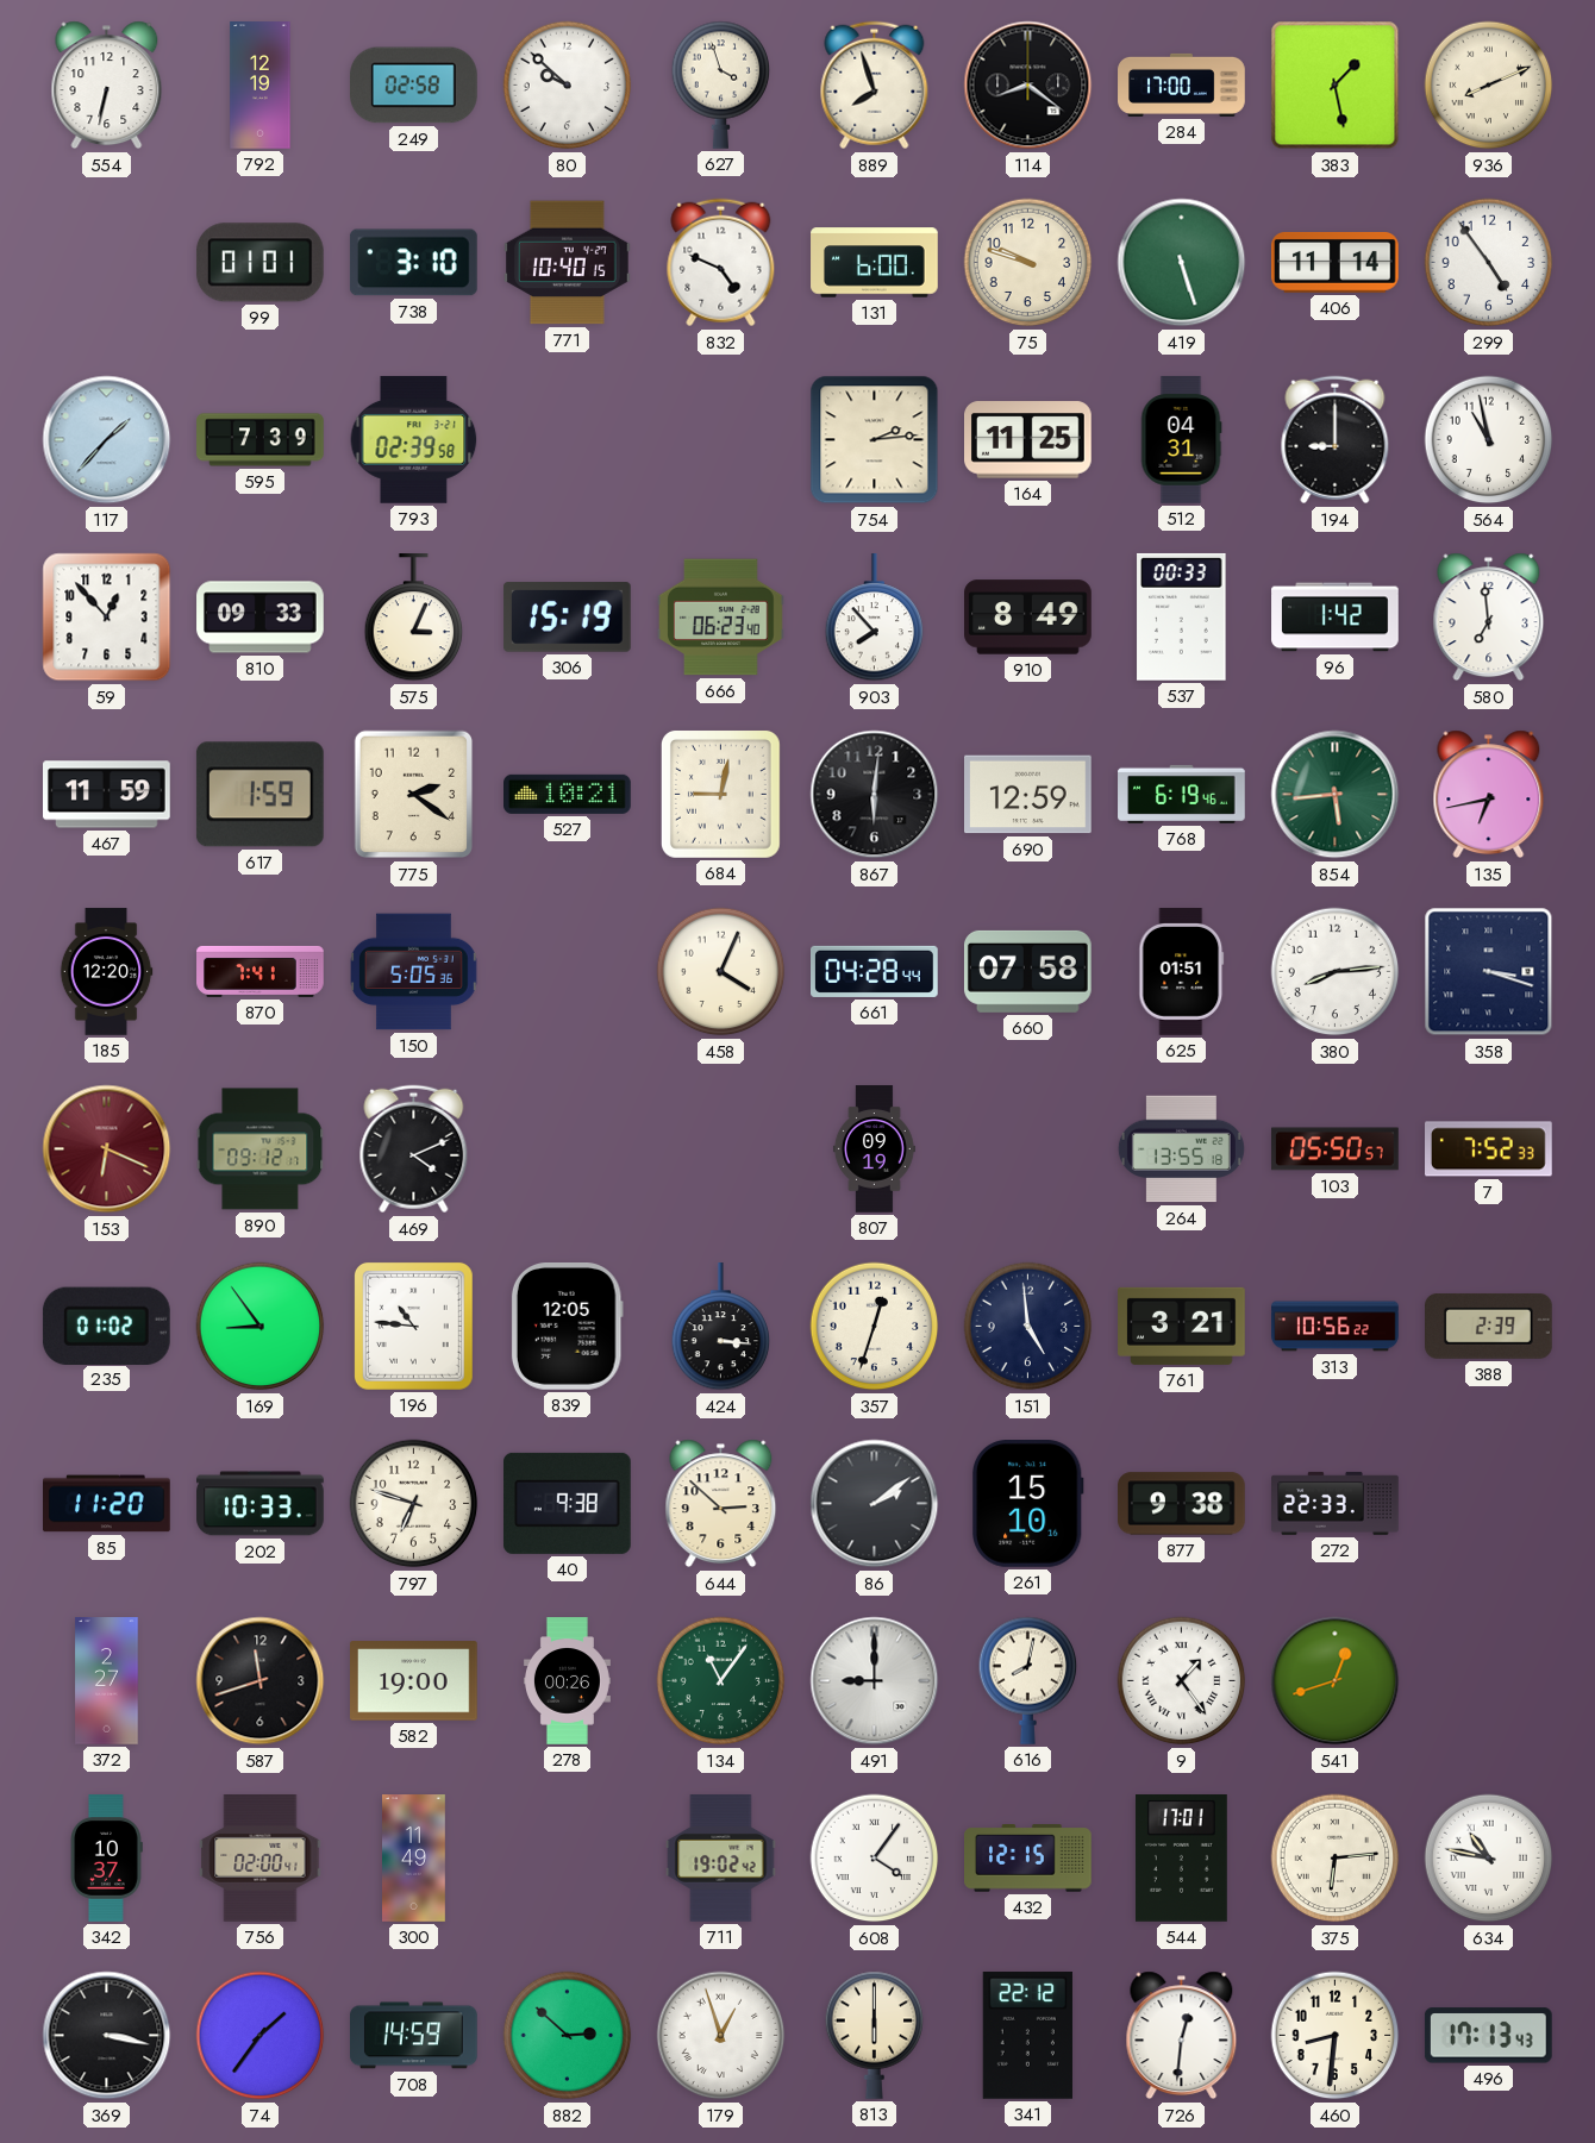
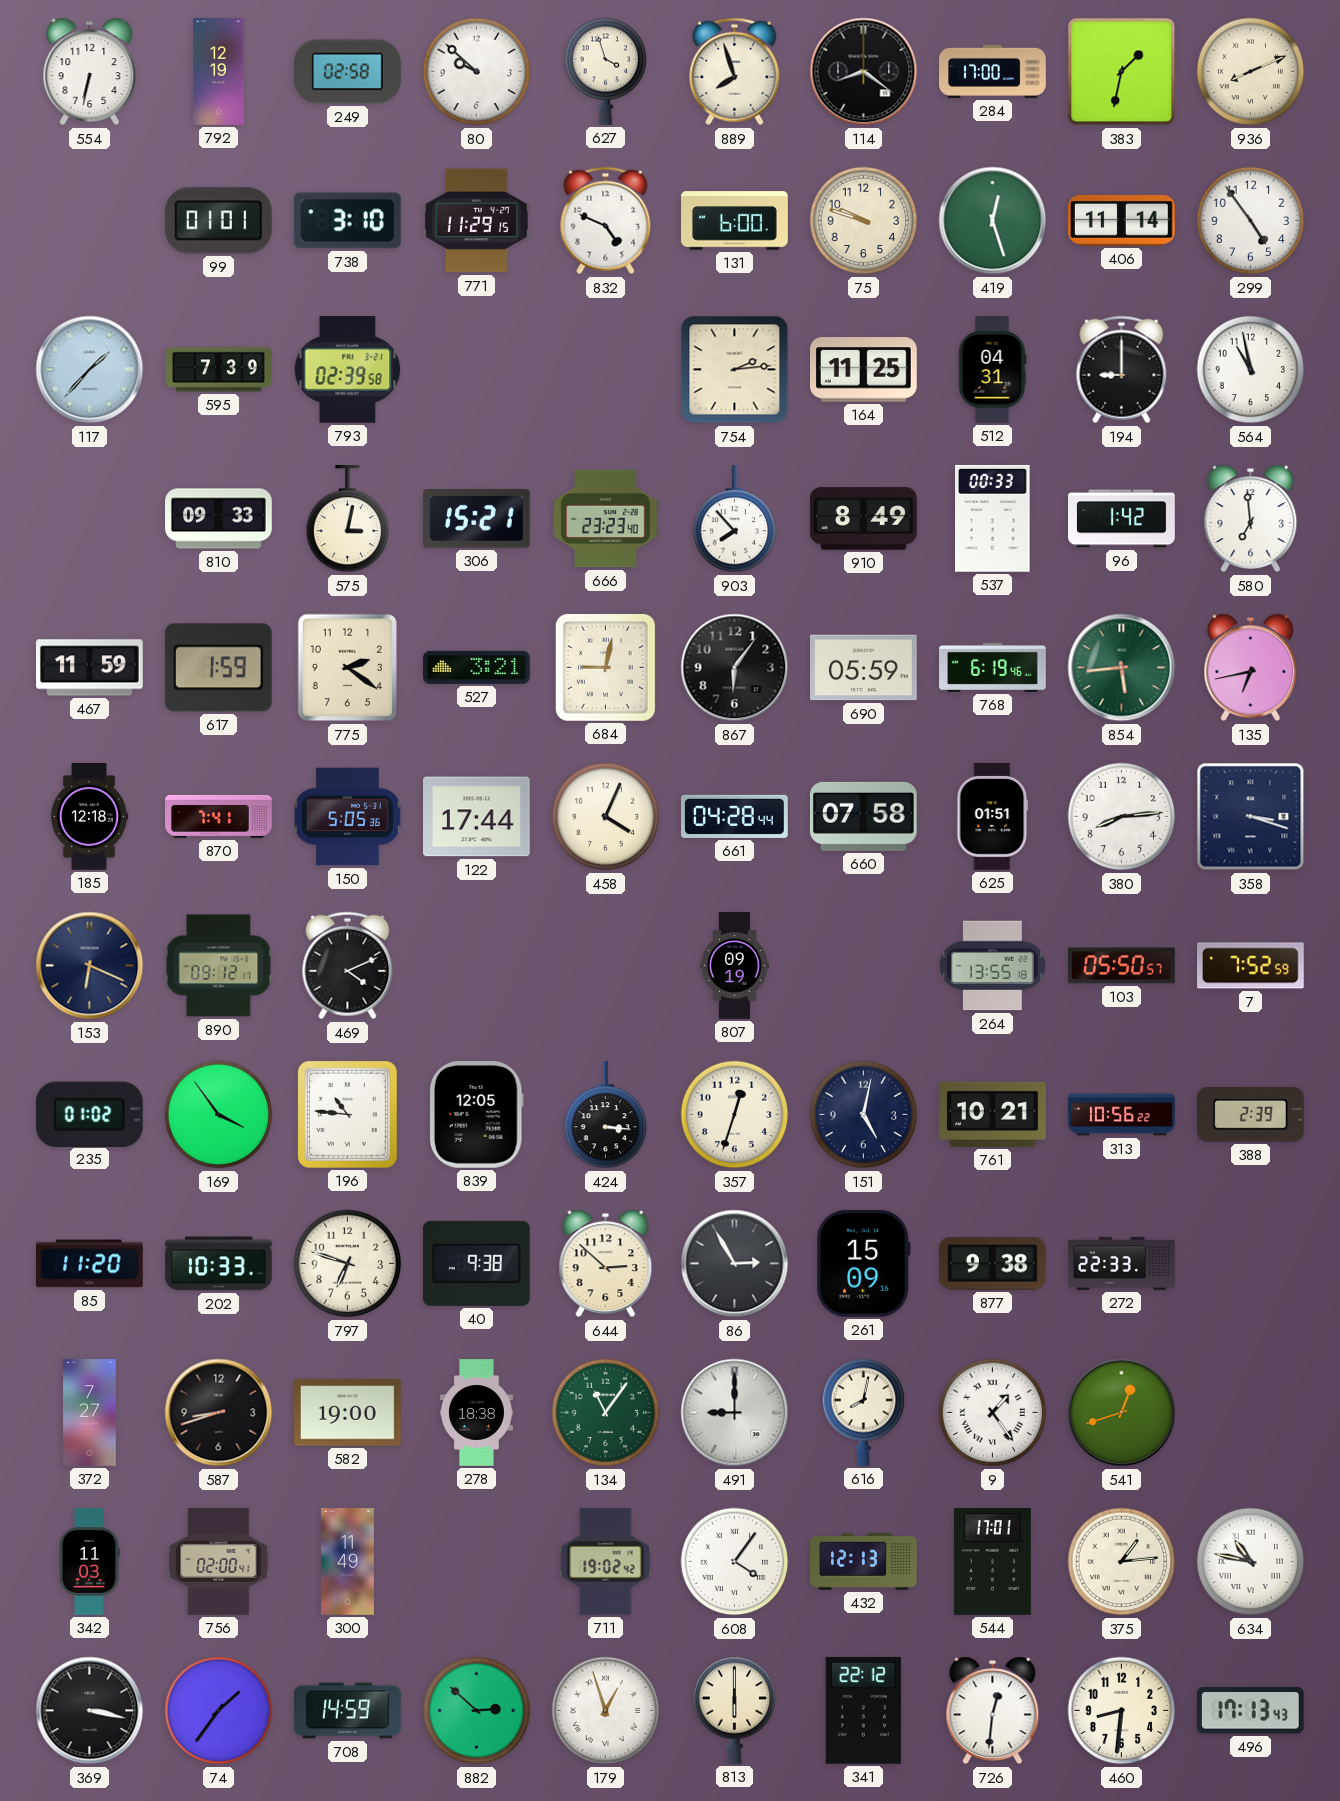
383: 1:28 -> 1:32 (1122, 72)
771: 10:40 -> 11:29 (477, 221)
419: 5:27 -> 12:27 (993, 221)
59: 12:53 -> none (107, 618)
575: 3:04 -> 3:02 (348, 520)
306: 15:19 -> 15:21 (477, 519)
666: 06:23 -> 23:23 (606, 519)
527: 10:21 -> 3:21 (477, 667)
867: 6:01 -> 6:06 (735, 668)
690: 12:59 -> 05:59 (864, 668)
185: 12:20 -> 12:18 (89, 817)
122: none -> 17:44 (477, 817)
153 dial: burgundy -> navy (90, 966)
7: 7:52:33 -> 7:52:59 (1251, 966)
169: 8:54 -> 3:54 (219, 1115)
151: 4:59 -> 5:02 (864, 1115)
761: 3:21 -> 10:21 (993, 1114)
86: 2:09 -> 2:55 (735, 1264)
261: 15:10 -> 15:09 (863, 1264)
372: 2:27 -> 7:27 (90, 1413)
587: 11:42 -> 8:42 (219, 1413)
278: 00:26 -> 18:38 (476, 1413)
342: 10:37 -> 11:03 (90, 1562)
432: 12:15 -> 12:13 (864, 1562)
375: 6:14 -> 1:14 (1122, 1562)
